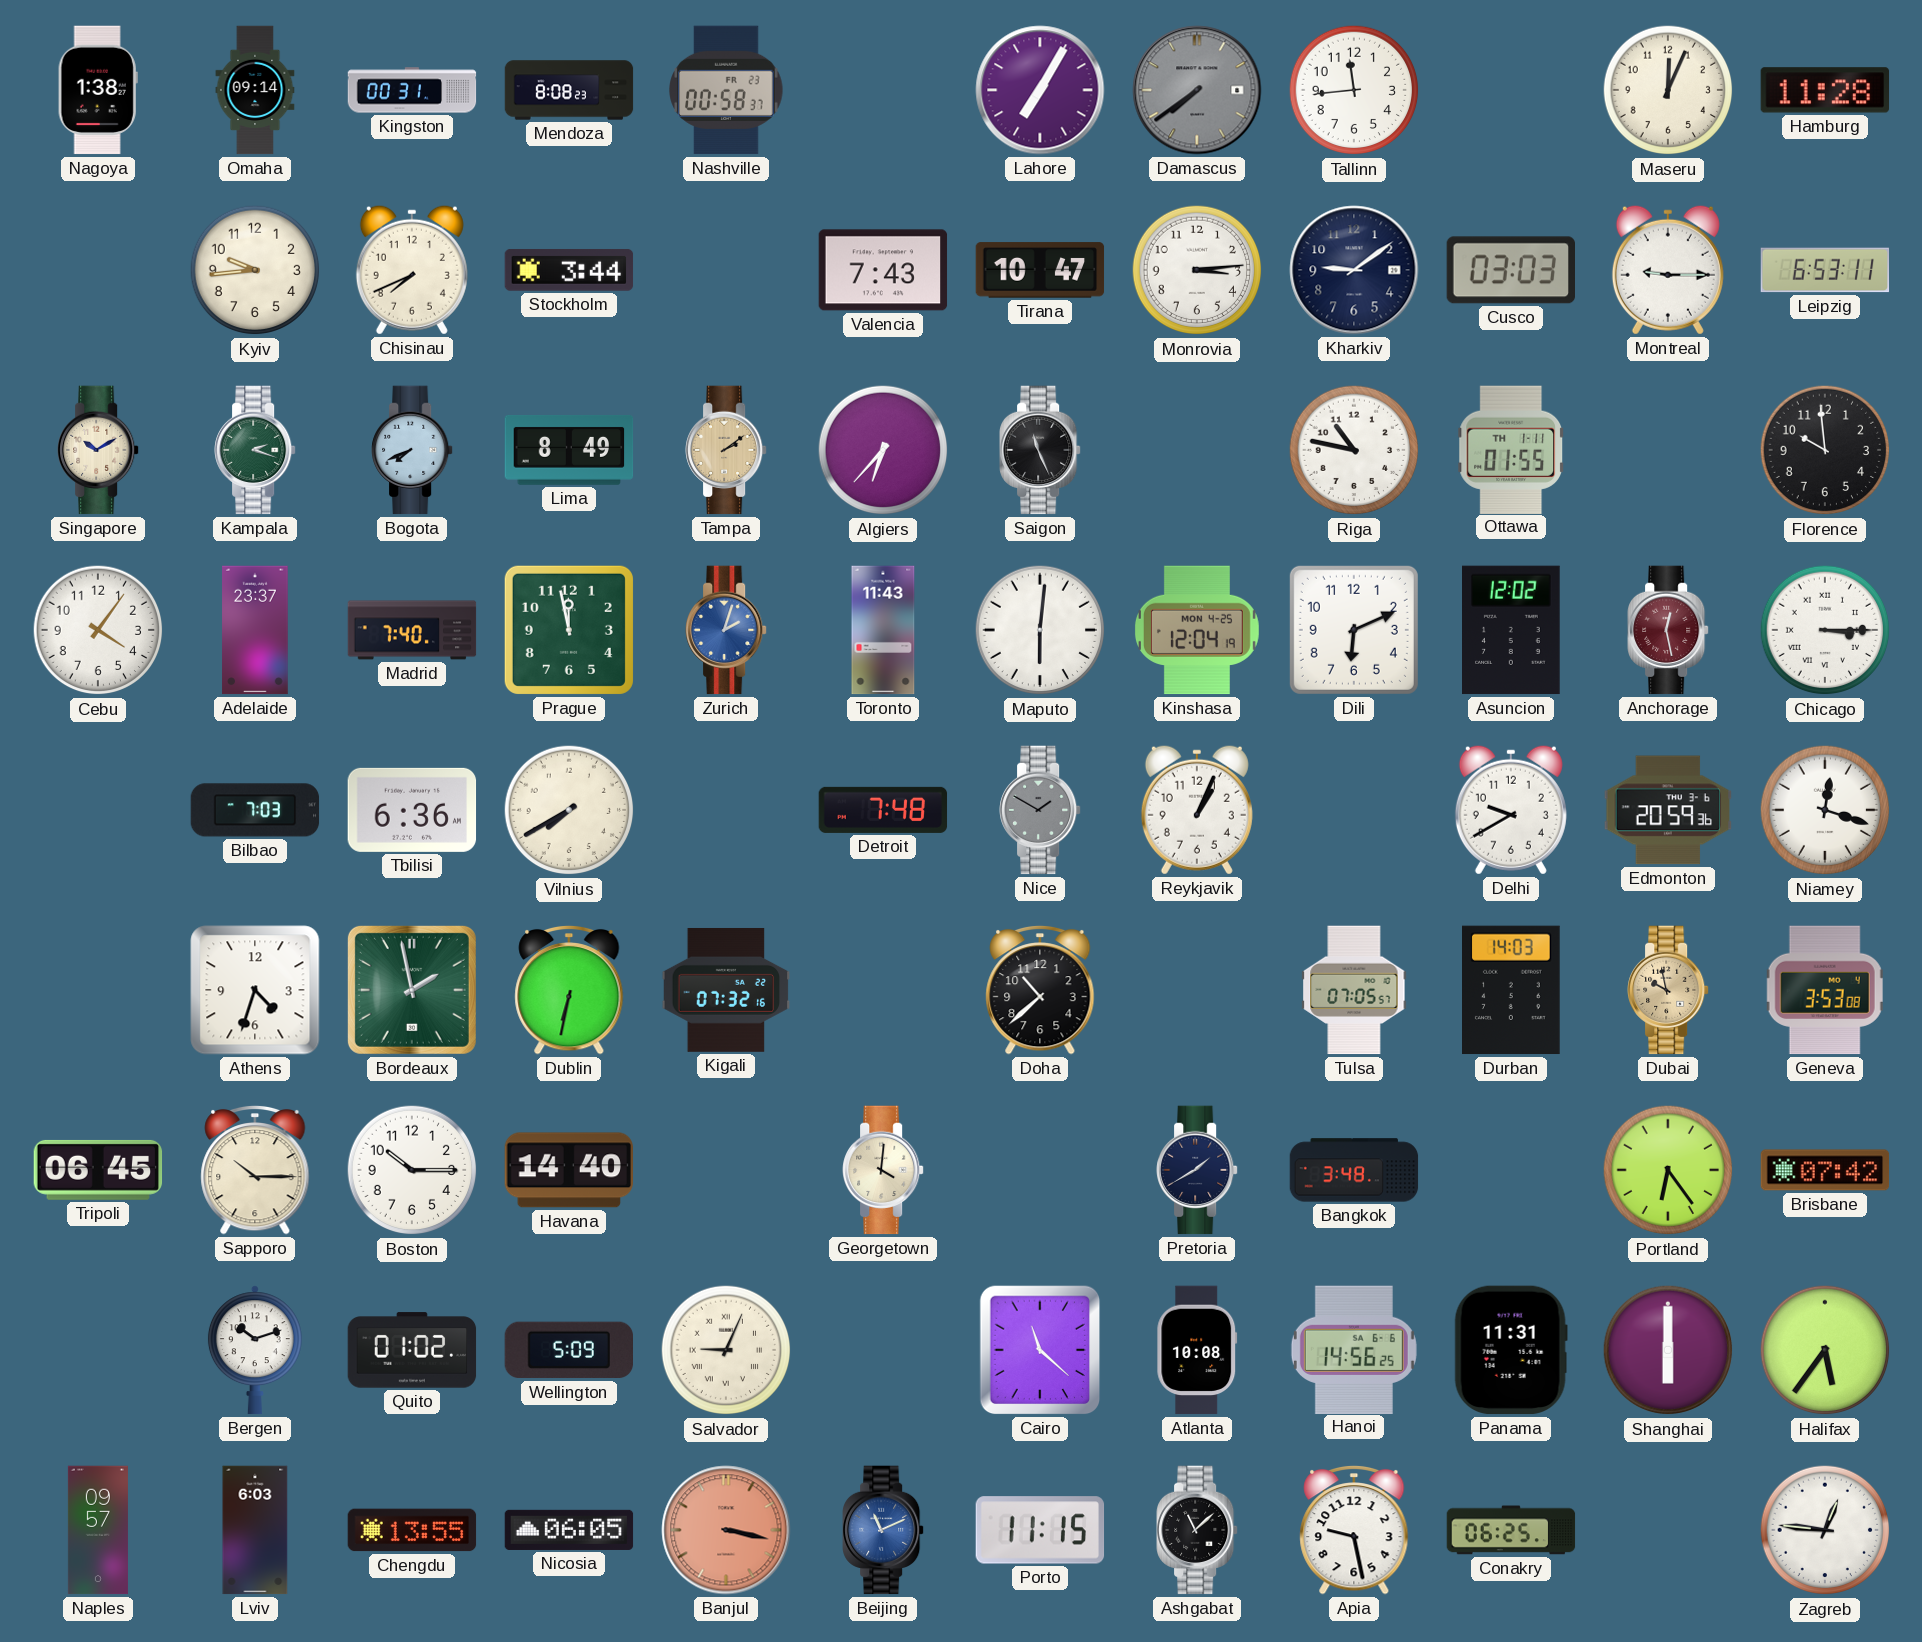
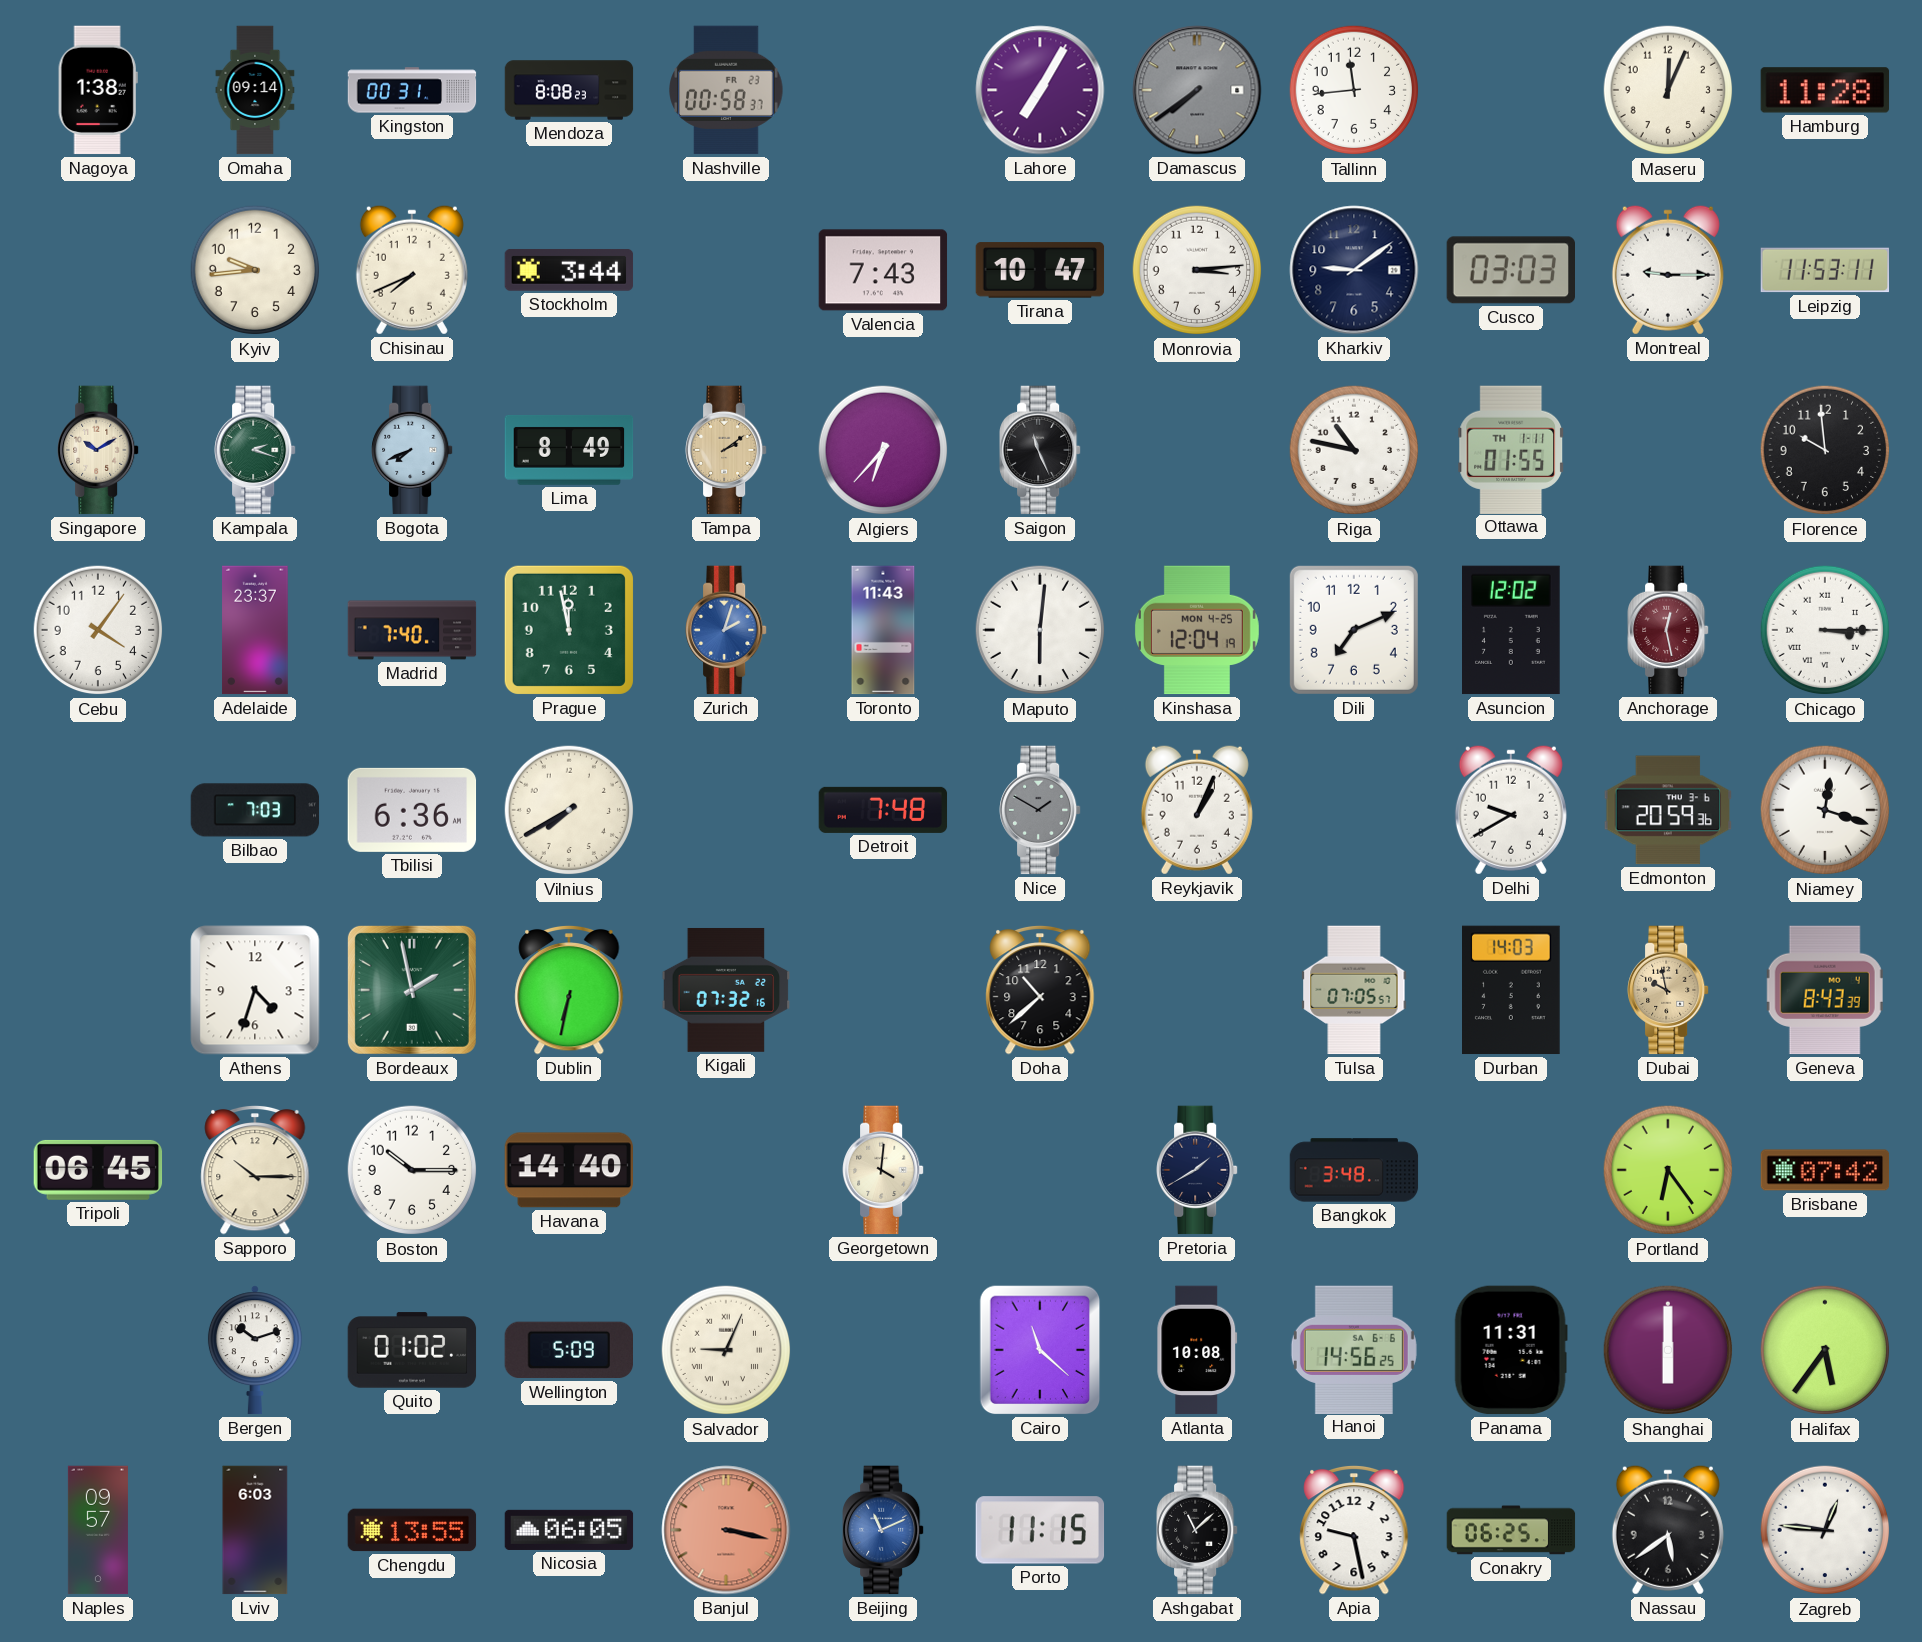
Leipzig: 6:53 -> 11:53 (1825, 270)
Dili: 6:11 -> 7:11 (1354, 630)
Geneva: 3:53 -> 8:43 (1825, 990)
Nassau: none -> 5:39 (1668, 1530)
